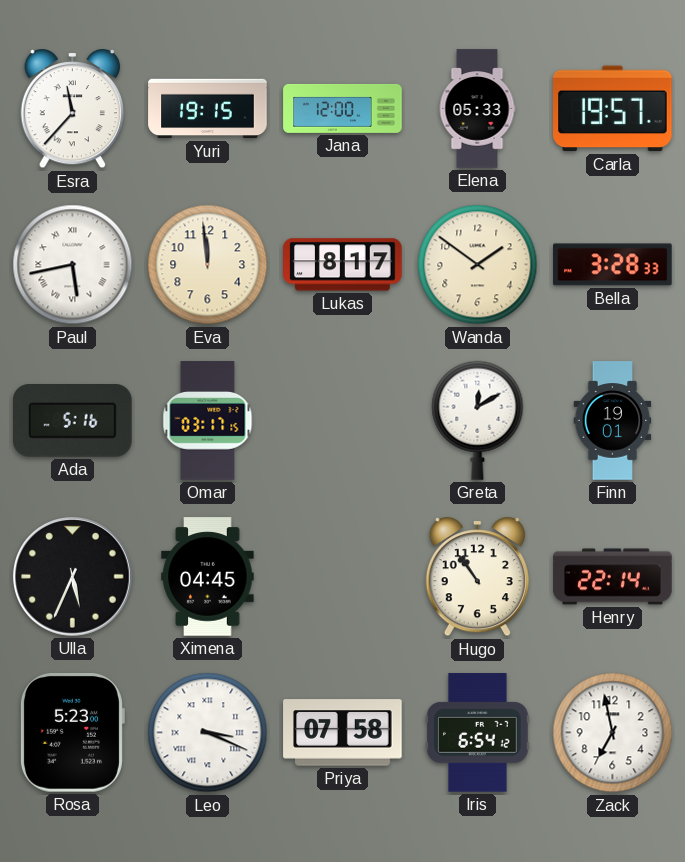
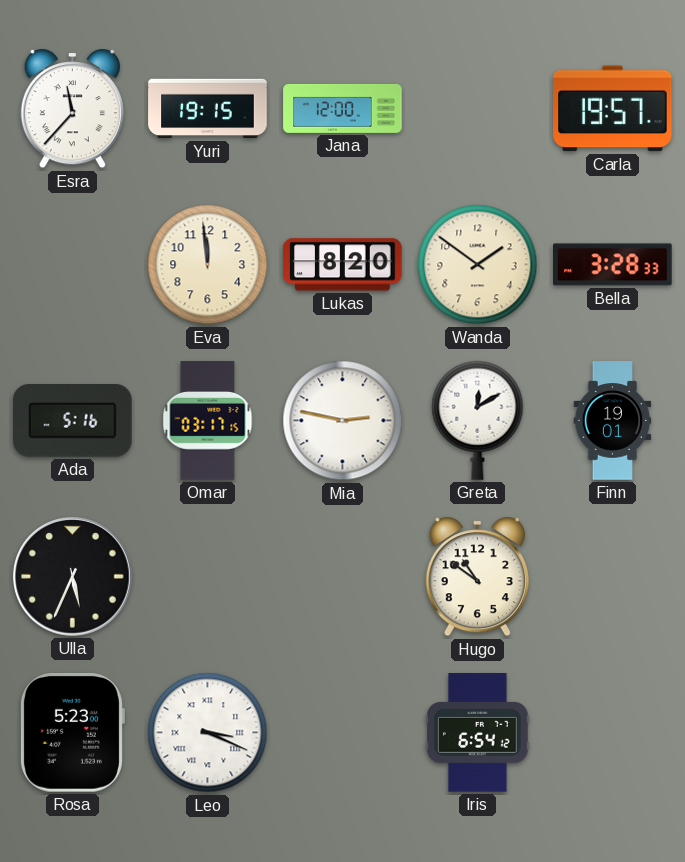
Elena: 05:33 -> none (477, 109)
Paul: 5:43 -> none (73, 265)
Lukas: 8:17 -> 8:20 (343, 265)
Mia: none -> 2:47 (343, 421)
Ximena: 04:45 -> none (208, 577)
Hugo: 10:54 -> 10:51 (477, 578)
Henry: 22:14 -> none (613, 577)
Priya: 07:58 -> none (343, 733)
Zack: 6:58 -> none (613, 733)
